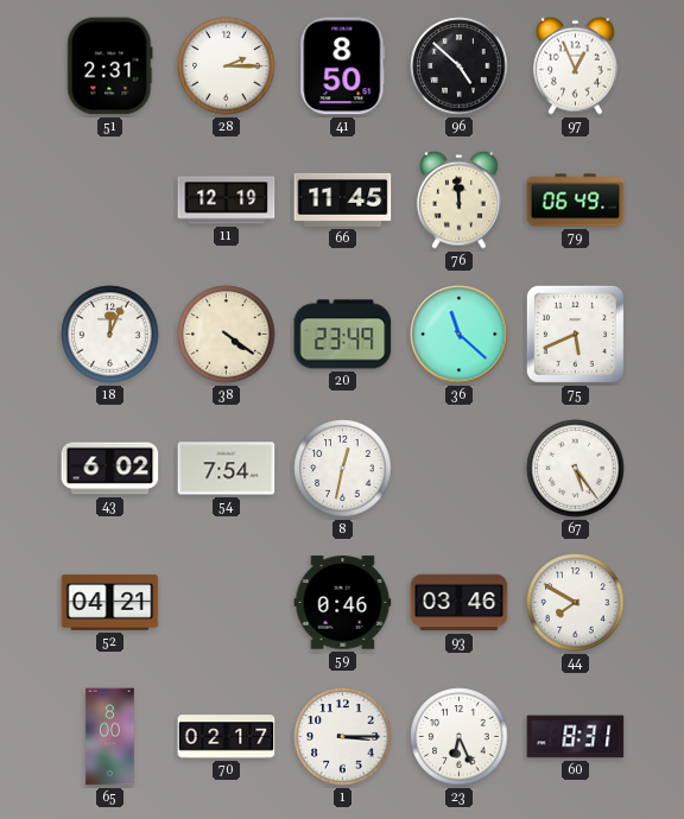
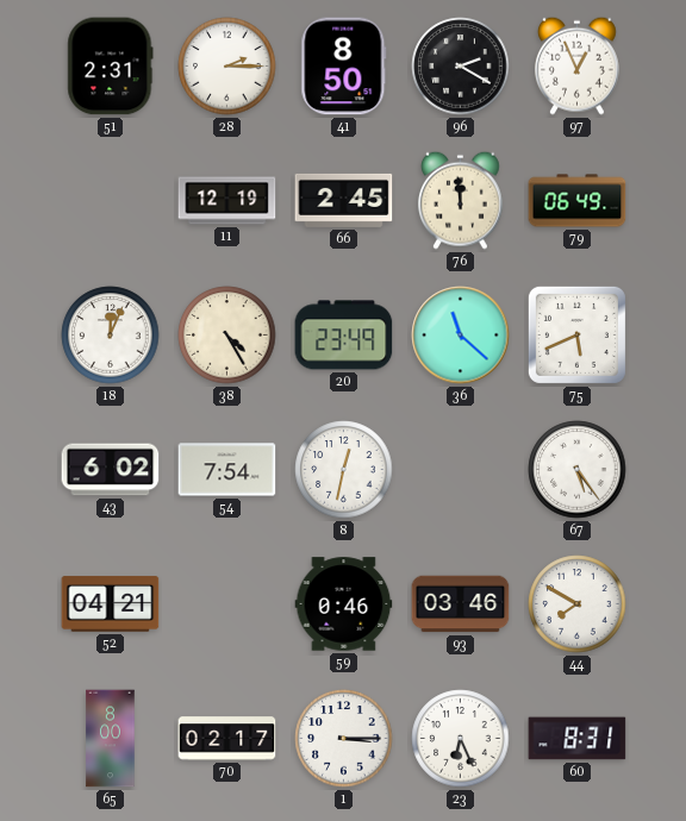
96: 4:52 -> 2:20 (461, 67)
66: 11:45 -> 2:45 (344, 200)
38: 4:21 -> 4:25 (227, 336)
